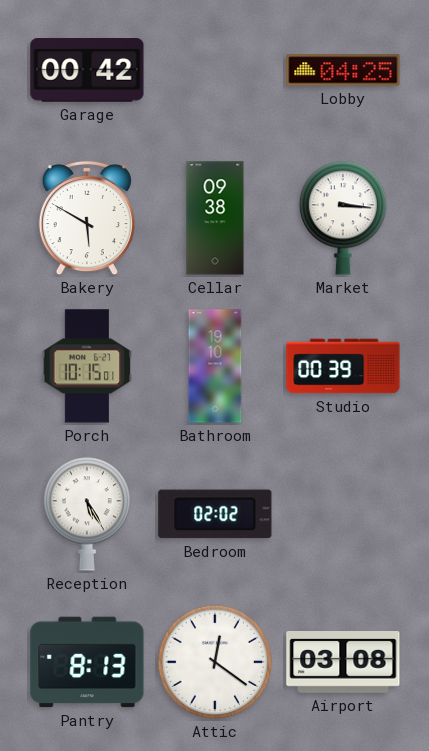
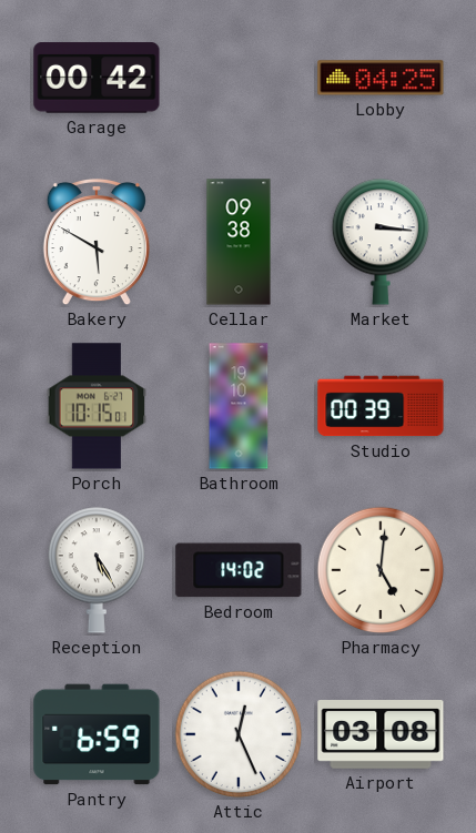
Bedroom: 02:02 -> 14:02 (239, 570)
Pharmacy: none -> 5:01 (381, 570)
Pantry: 8:13 -> 6:59 (97, 734)
Attic: 12:21 -> 12:26 (239, 734)
